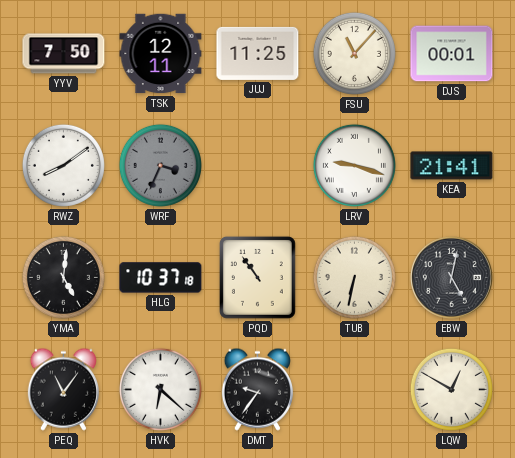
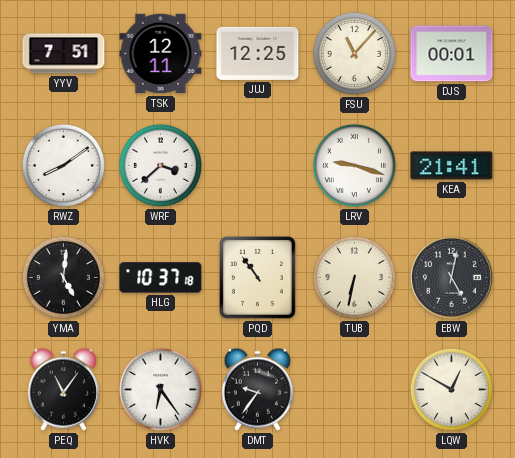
YYV: 7:50 -> 7:51 (64, 54)
JUJ: 11:25 -> 12:25 (258, 53)
WRF: 3:34 -> 3:38 (160, 165)
WRF dial: grey -> white (160, 165)
HVK: 6:22 -> 6:24 (160, 389)
